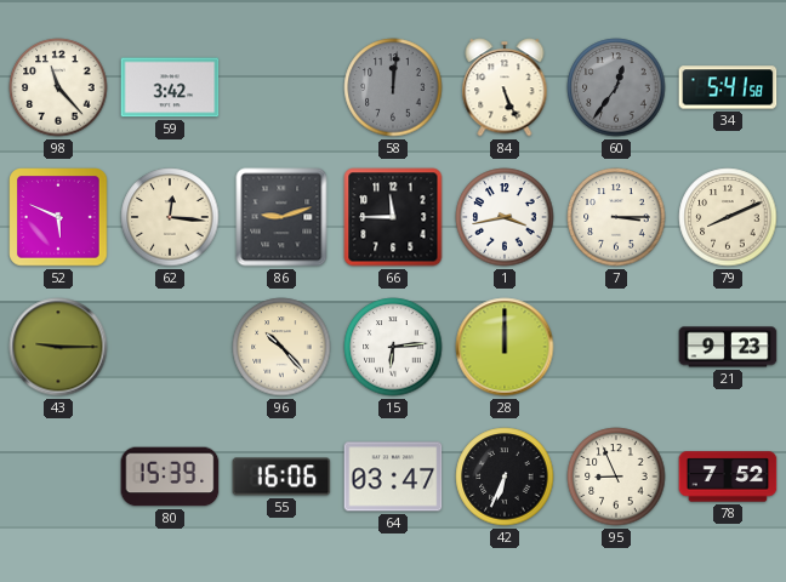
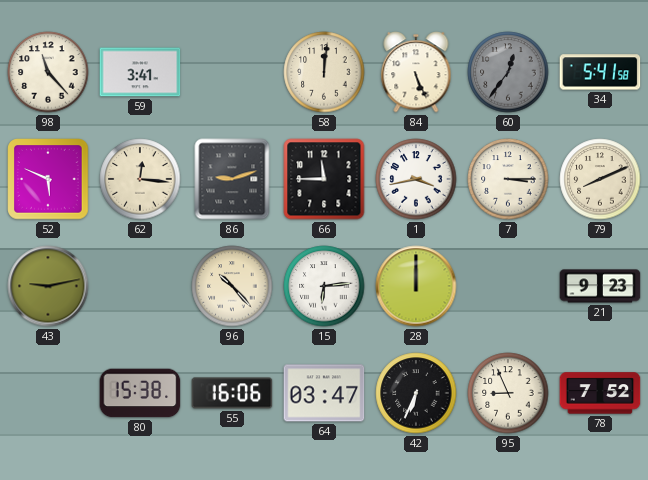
59: 3:42 -> 3:41 (140, 72)
58 dial: grey -> cream (324, 72)
43: 9:15 -> 9:13 (48, 286)
80: 15:39 -> 15:38 (140, 393)
